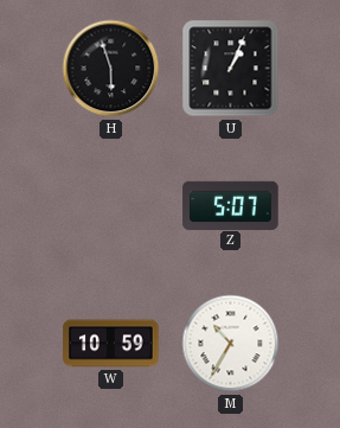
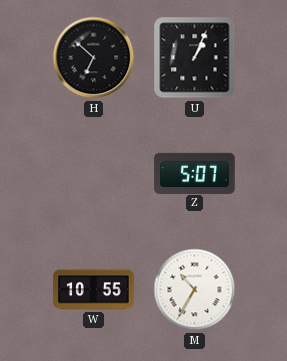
H: 5:57 -> 6:52 (94, 58)
W: 10:59 -> 10:55 (94, 290)
